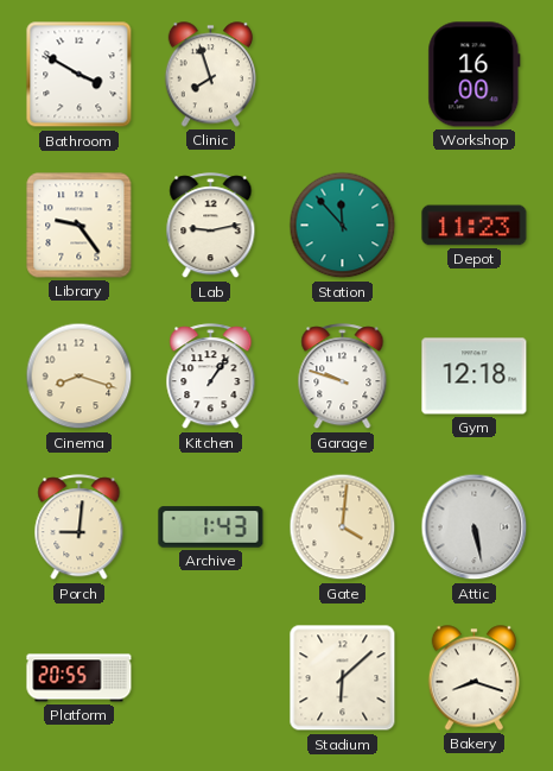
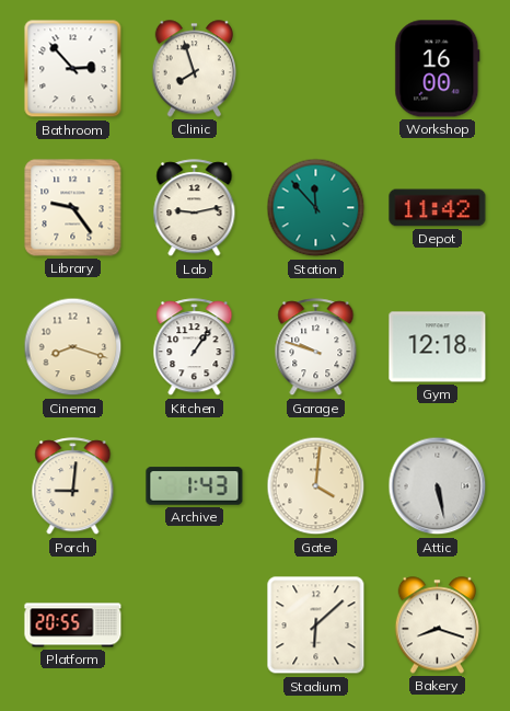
Bathroom: 3:50 -> 2:53 (73, 69)
Depot: 11:23 -> 11:42 (438, 208)
